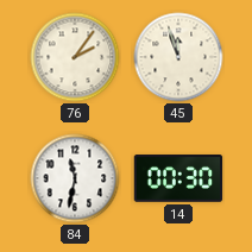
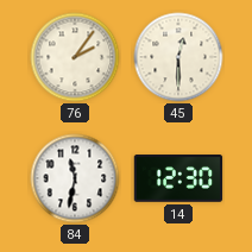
45: 11:57 -> 12:30 (178, 57)
14: 00:30 -> 12:30 (178, 178)
